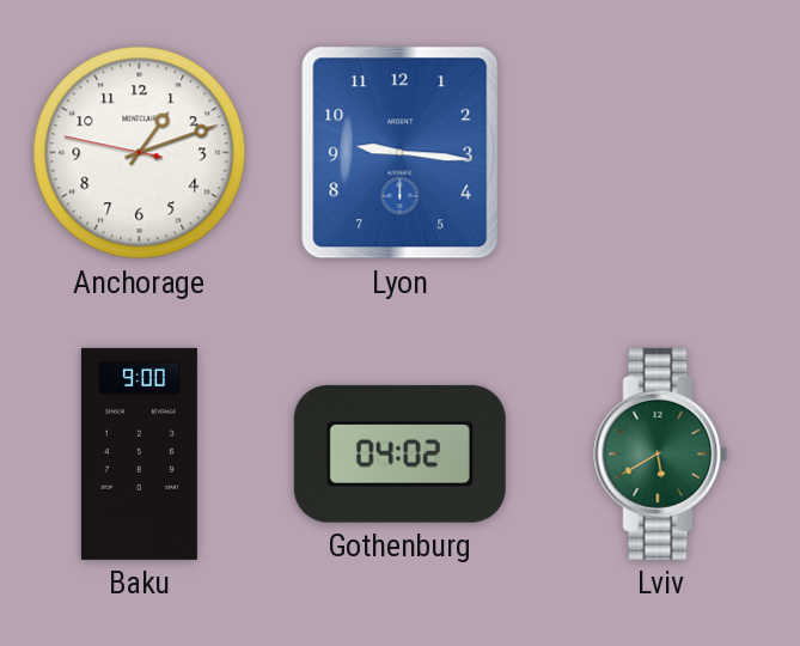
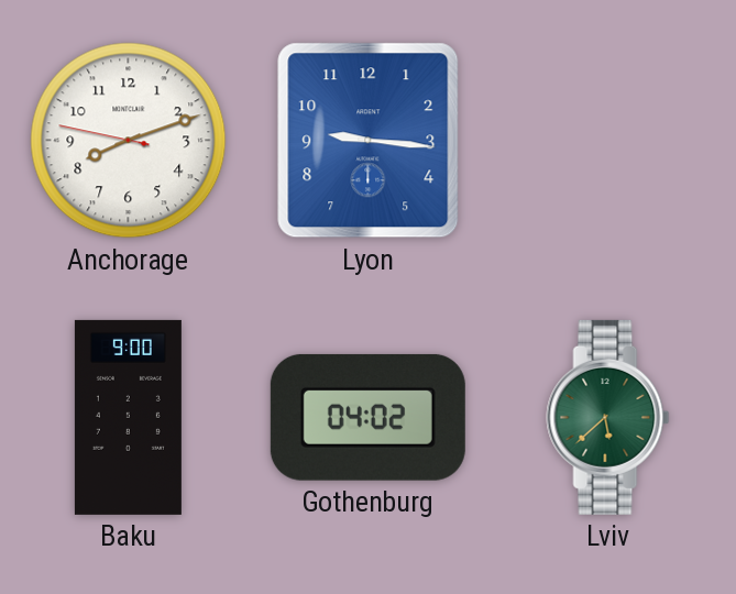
Anchorage: 1:11 -> 8:11 (129, 141)
Lviv: 5:40 -> 5:38 (608, 417)
